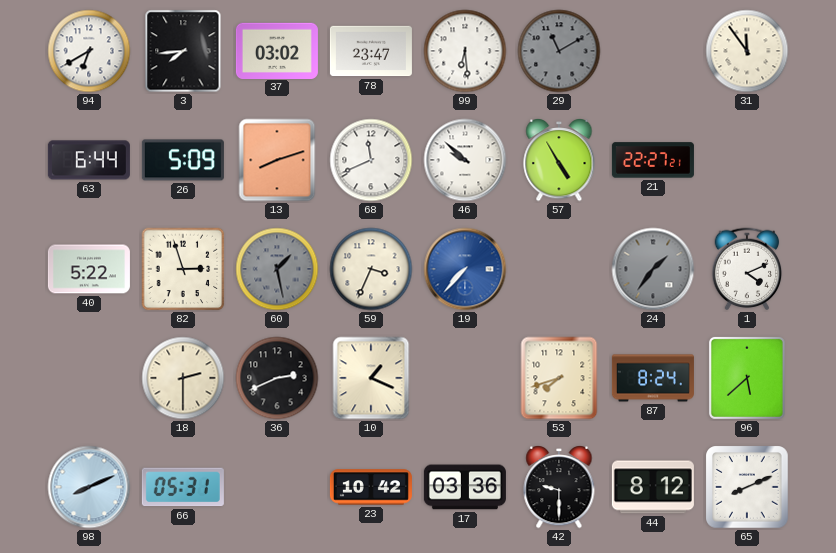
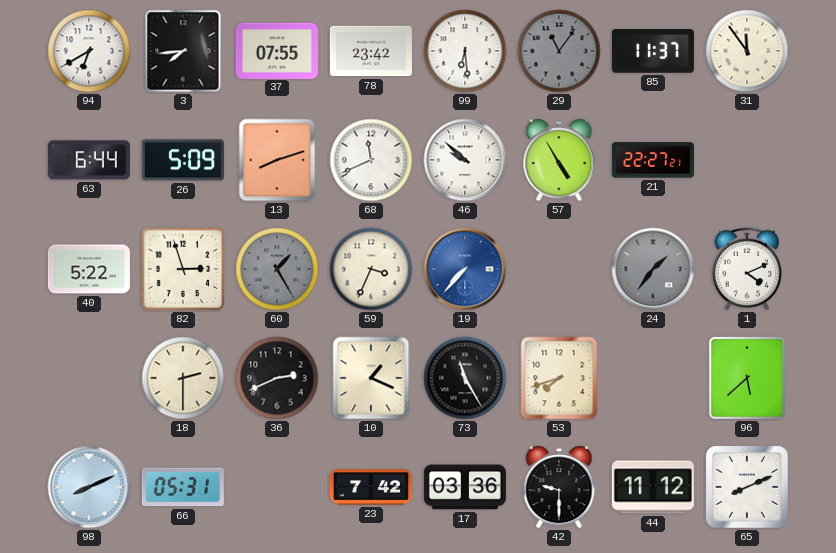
37: 03:02 -> 07:55 (277, 50)
78: 23:47 -> 23:42 (371, 51)
29: 11:10 -> 11:06 (559, 51)
85: none -> 11:37 (653, 51)
60: 1:28 -> 1:25 (277, 269)
73: none -> 11:25 (465, 378)
87: 8:24 -> none (653, 378)
23: 10:42 -> 7:42 (371, 487)
44: 8:12 -> 11:12 (653, 487)
